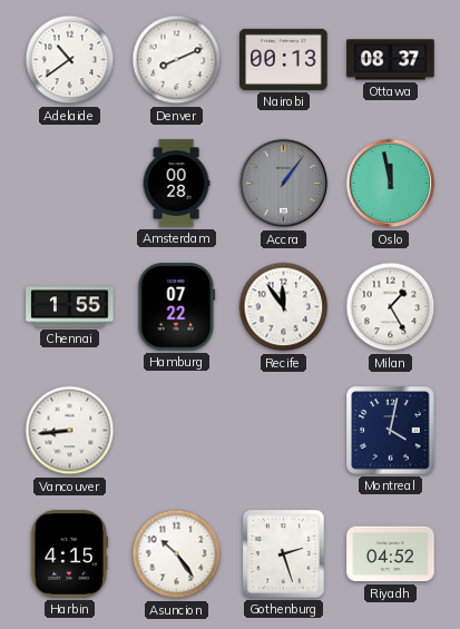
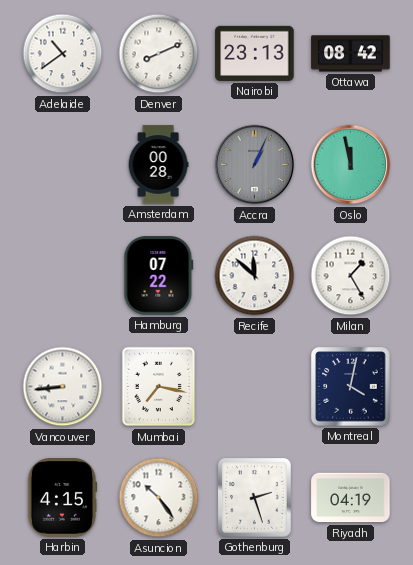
Nairobi: 00:13 -> 23:13 (255, 53)
Ottawa: 08:37 -> 08:42 (351, 54)
Accra: 1:06 -> 1:04 (255, 165)
Chennai: 1:55 -> none (70, 307)
Recife: 11:54 -> 11:52 (255, 276)
Mumbai: none -> 7:17 (158, 387)
Riyadh: 04:52 -> 04:19 (351, 498)
